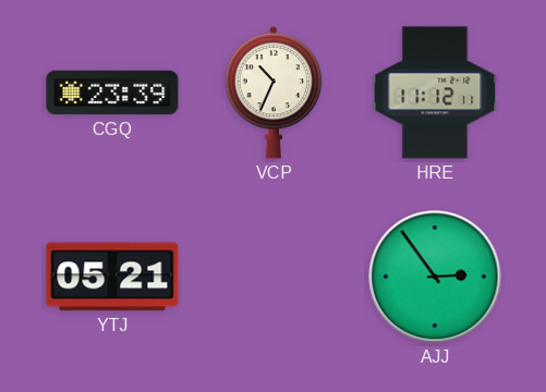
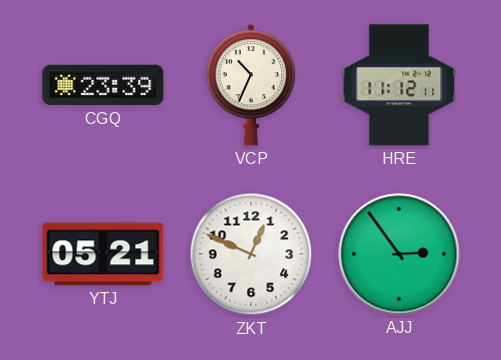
ZKT: none -> 12:49 (251, 254)
